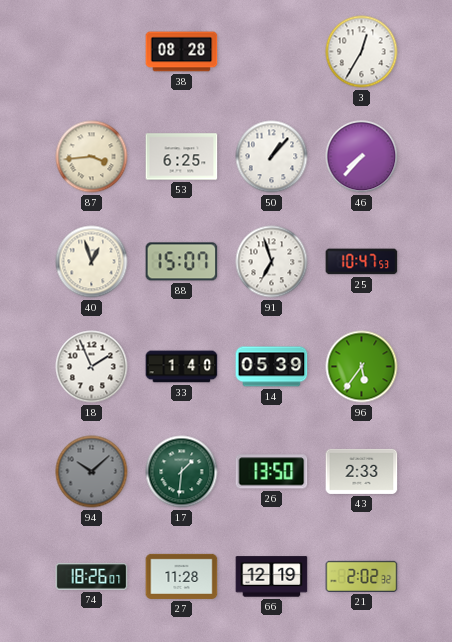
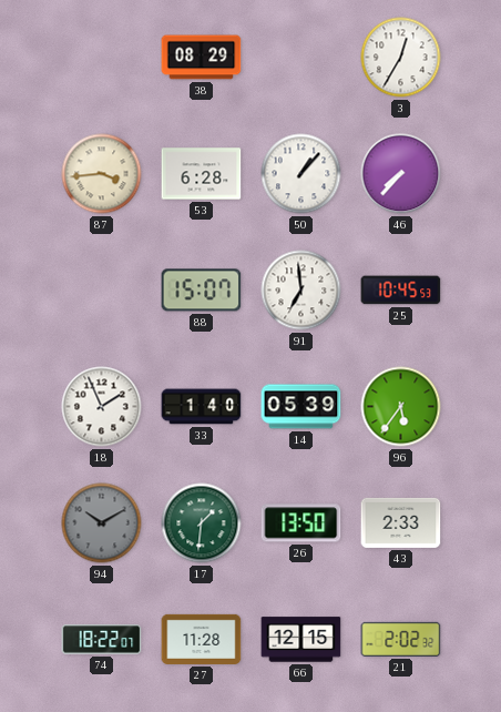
38: 08:28 -> 08:29 (202, 58)
53: 6:25 -> 6:28 (202, 174)
40: 12:57 -> none (92, 262)
91: 6:57 -> 6:59 (301, 291)
25: 10:47 -> 10:45 (401, 291)
94: 10:08 -> 10:10 (102, 523)
74: 18:26 -> 18:22 (102, 640)
66: 12:19 -> 12:15 (301, 640)
